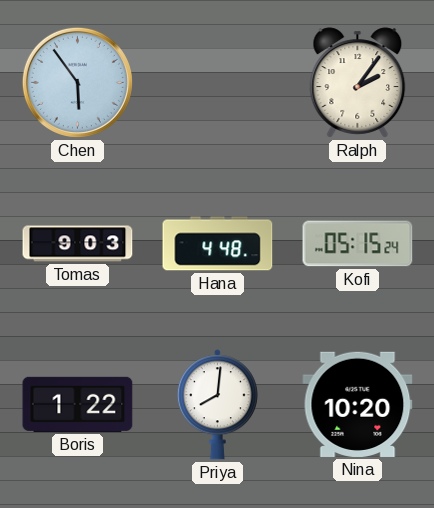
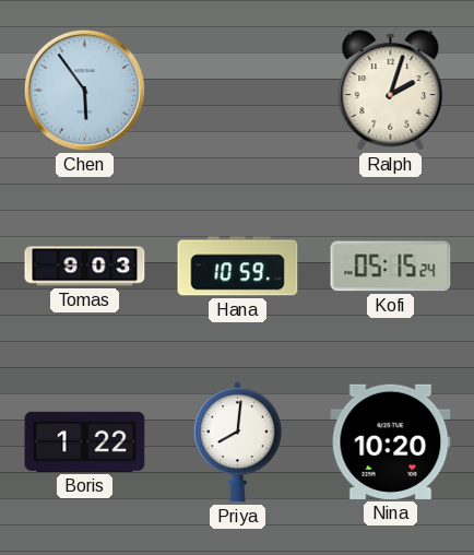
Ralph: 2:06 -> 2:03 (391, 91)
Hana: 4:48 -> 10:59 (238, 267)
